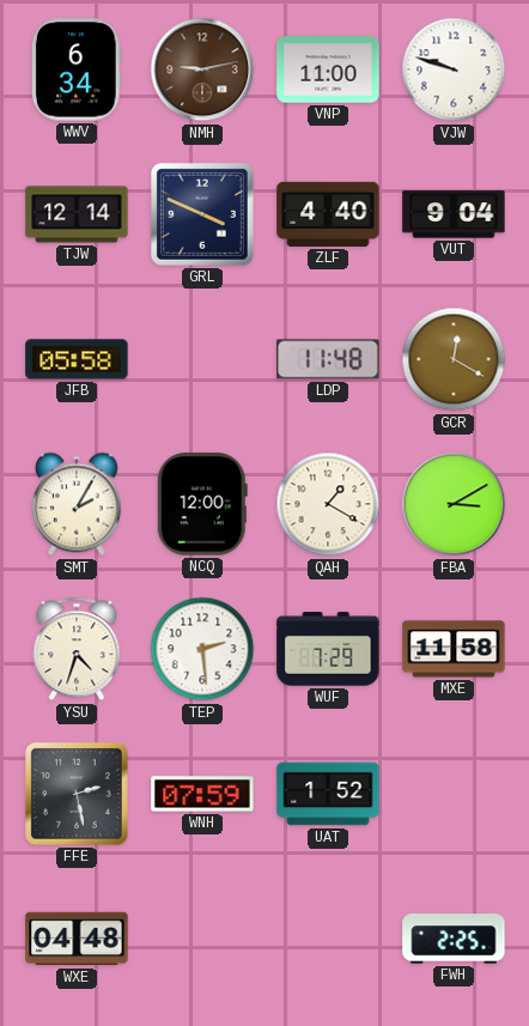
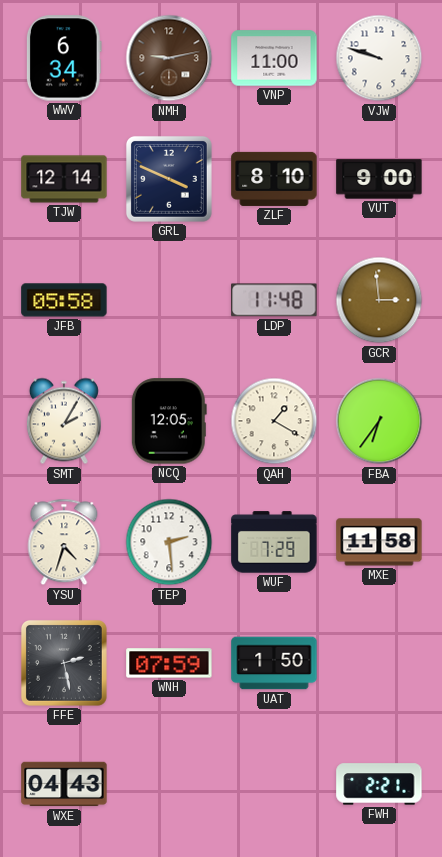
ZLF: 4:40 -> 8:10 (274, 179)
VUT: 9:04 -> 9:00 (379, 179)
GCR: 12:20 -> 2:59 (379, 300)
NCQ: 12:00 -> 12:05 (169, 421)
FBA: 3:10 -> 6:36 (379, 421)
UAT: 1:52 -> 1:50 (274, 663)
WXE: 04:48 -> 04:43 (64, 784)
FWH: 2:25 -> 2:21 (379, 784)
